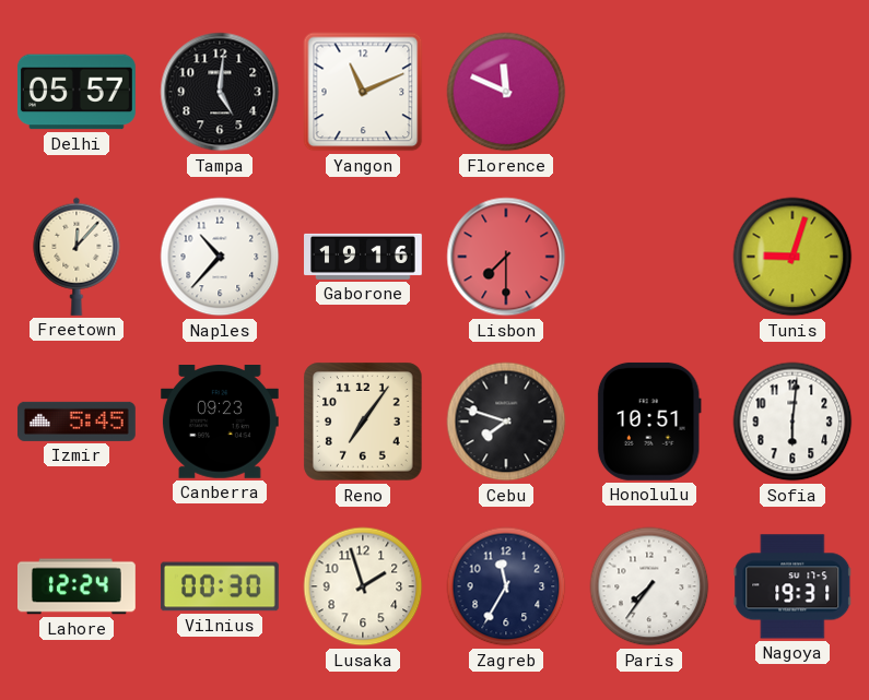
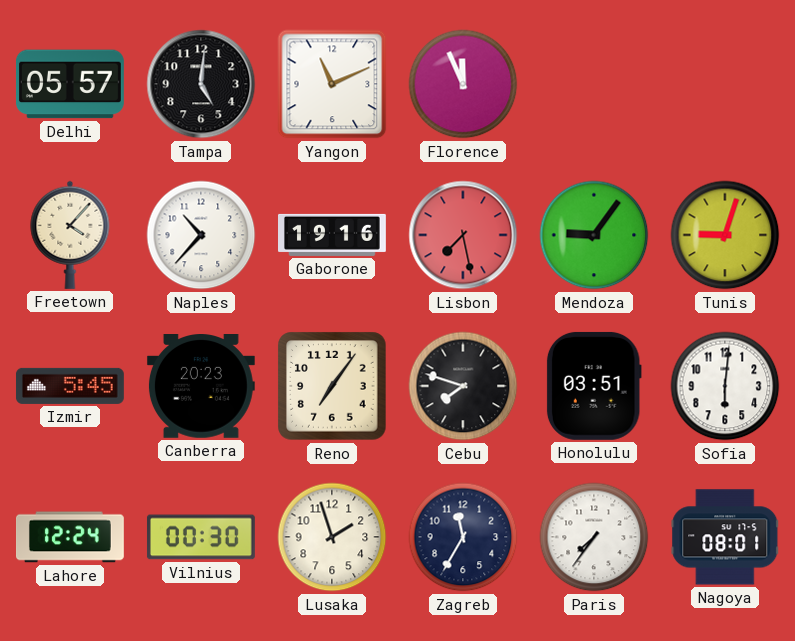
Florence: 11:49 -> 11:56 (463, 84)
Freetown: 12:07 -> 4:07 (70, 235)
Lisbon: 7:30 -> 7:28 (463, 235)
Mendoza: none -> 9:06 (594, 235)
Canberra: 09:23 -> 20:23 (201, 387)
Honolulu: 10:51 -> 03:51 (594, 386)
Nagoya: 19:31 -> 08:01 (725, 537)
